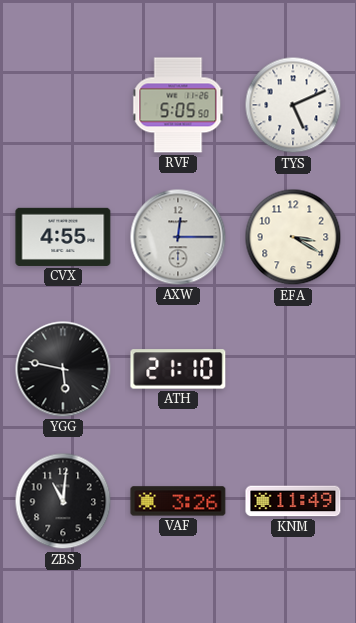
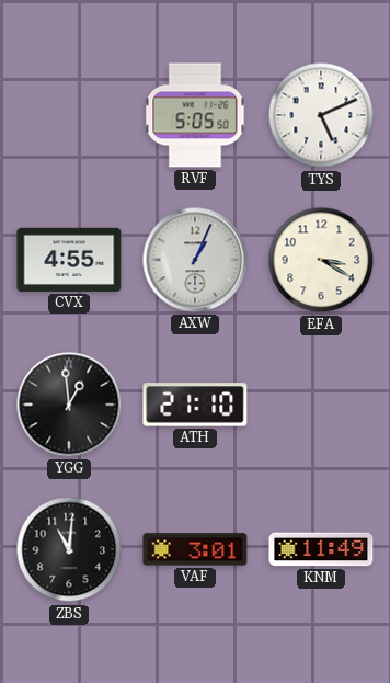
AXW: 12:15 -> 1:04 (195, 260)
YGG: 5:47 -> 12:59 (69, 405)
VAF: 3:26 -> 3:01 (195, 549)
